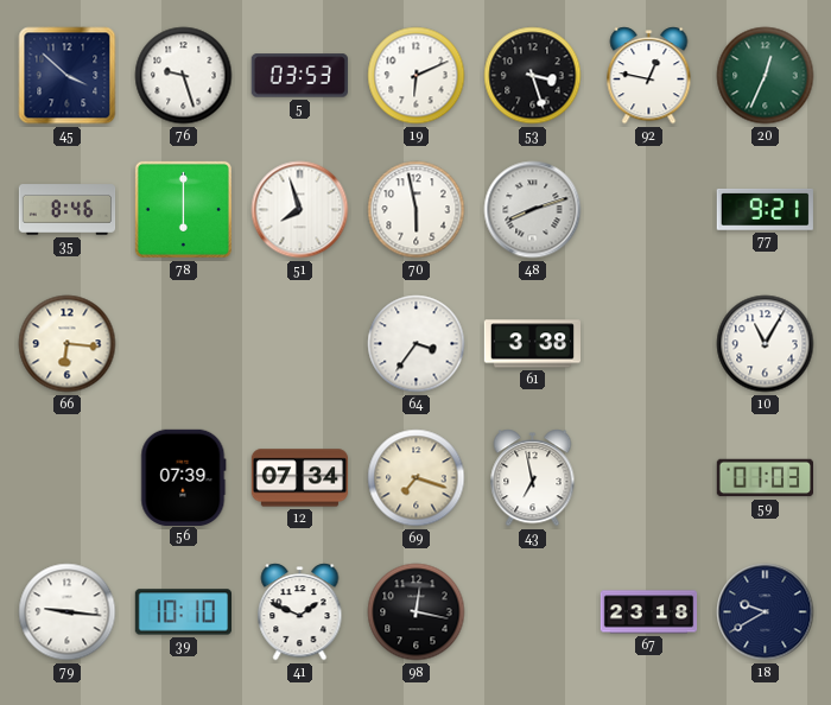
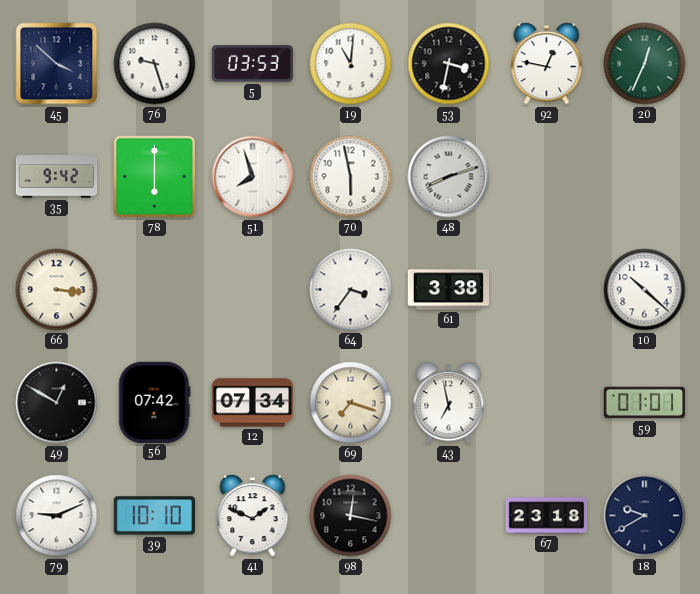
19: 6:11 -> 11:01 (351, 64)
53: 3:27 -> 3:32 (449, 64)
35: 8:46 -> 9:42 (57, 177)
77: 9:21 -> none (765, 209)
66: 6:16 -> 3:16 (57, 290)
10: 11:05 -> 10:22 (645, 290)
49: none -> 12:50 (57, 403)
56: 07:39 -> 07:42 (155, 402)
59: 01:03 -> 01:01 (644, 403)
79: 9:16 -> 9:11 (57, 516)
